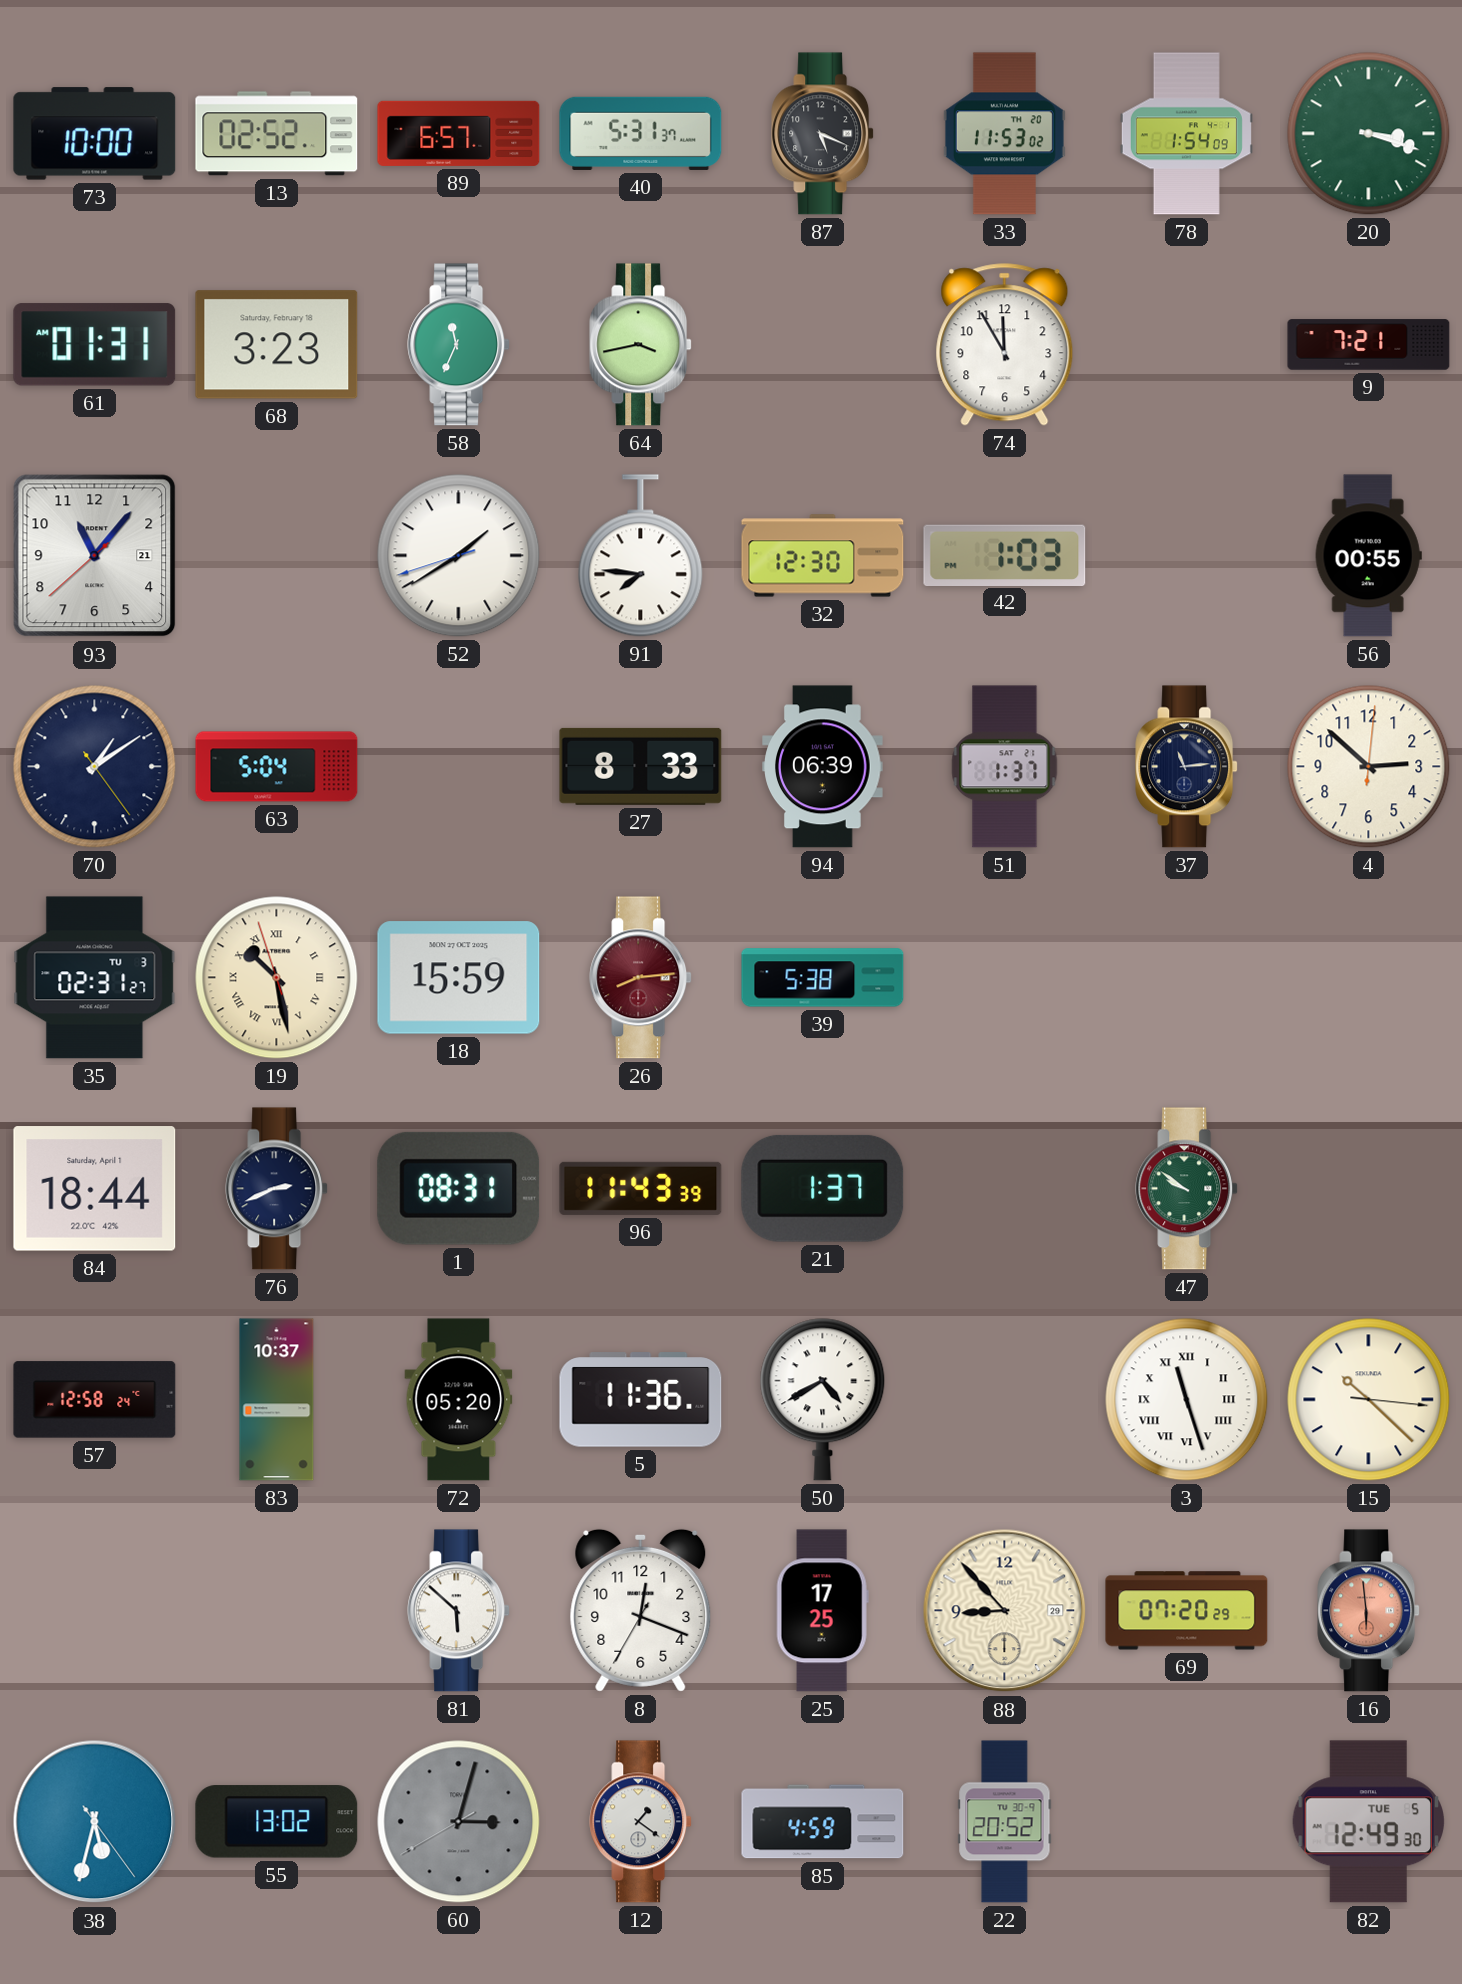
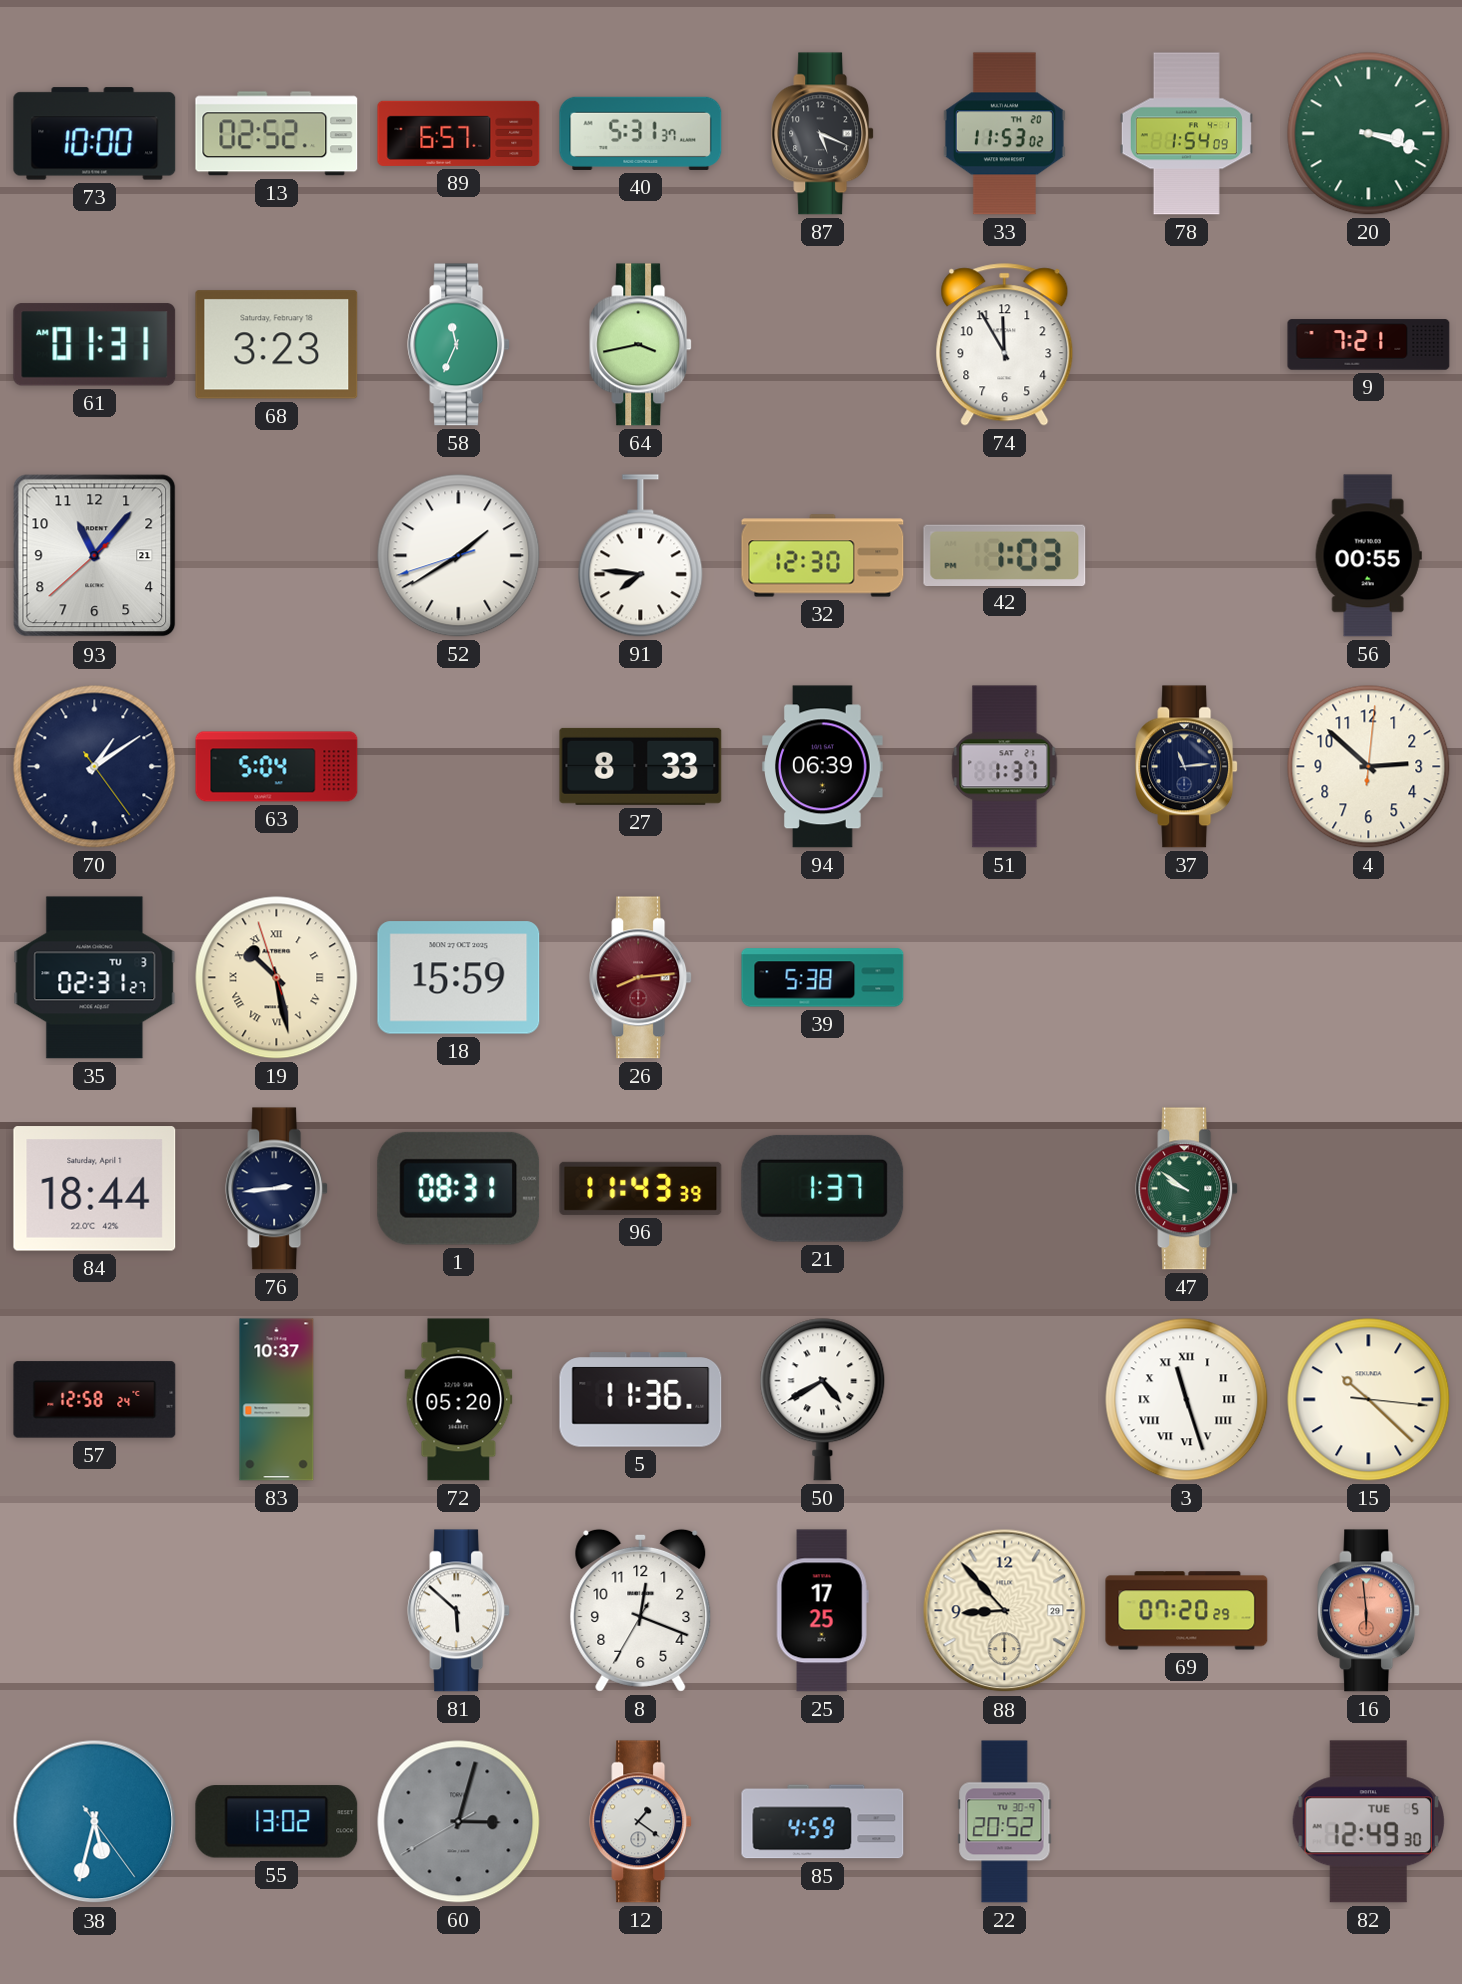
76: 2:41 -> 2:44 (277, 1189)
